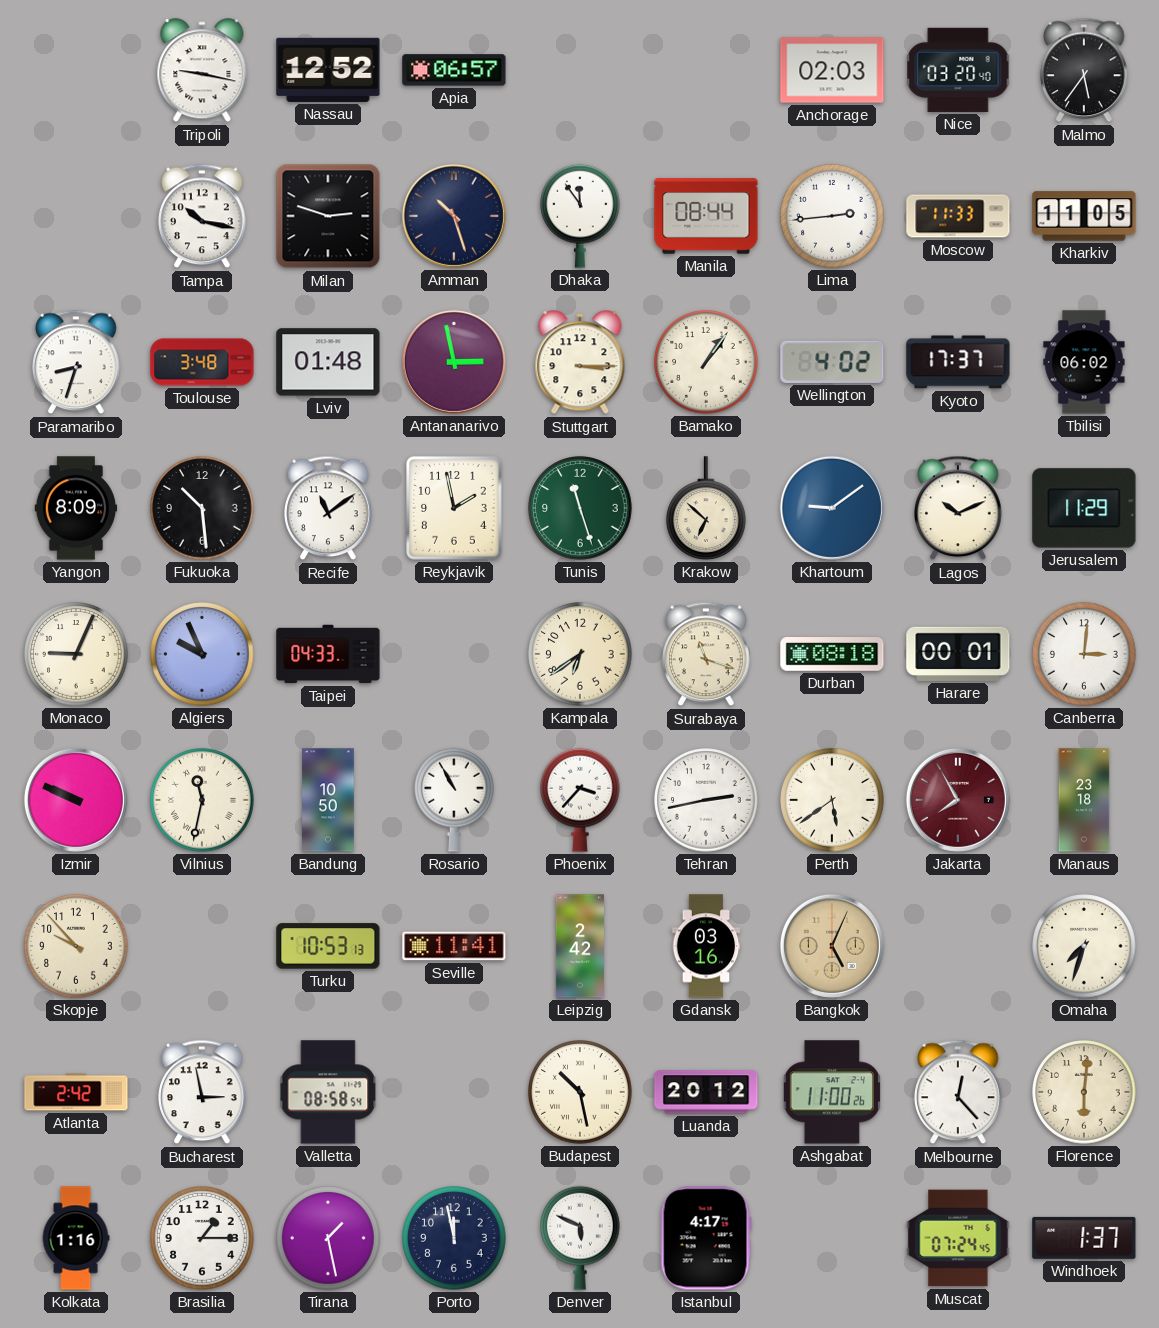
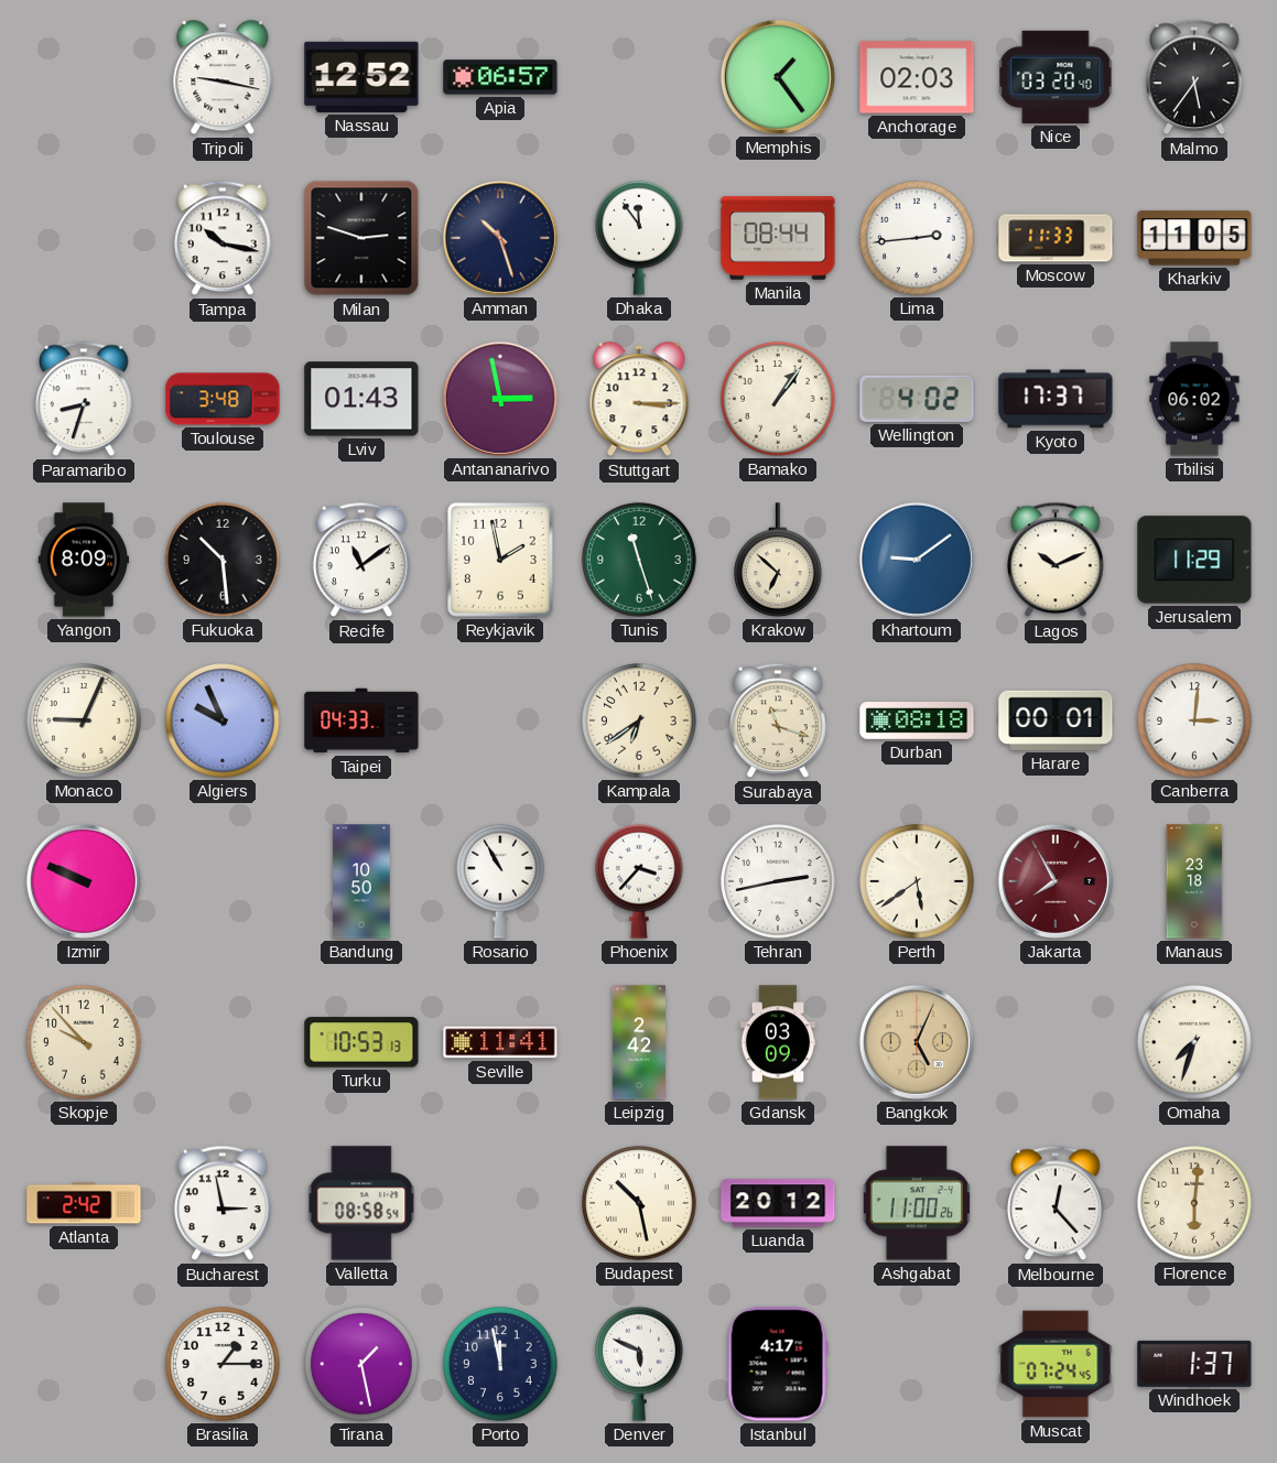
Memphis: none -> 1:24 (778, 77)
Lviv: 01:48 -> 01:43 (361, 399)
Vilnius: 11:32 -> none (202, 800)
Gdansk: 03:16 -> 03:09 (778, 1042)
Kolkata: 1:16 -> none (76, 1238)
